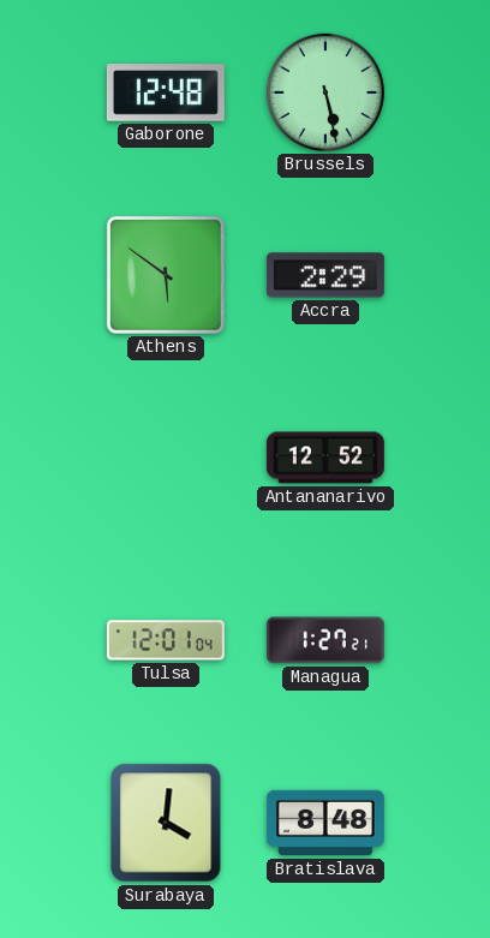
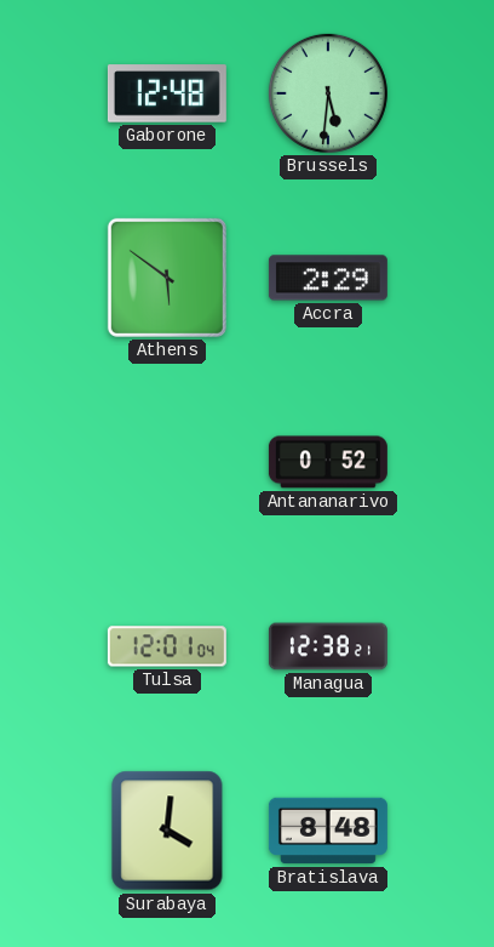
Brussels: 5:28 -> 5:31 (328, 93)
Antananarivo: 12:52 -> 0:52 (328, 462)
Managua: 1:27 -> 12:38 (328, 646)
